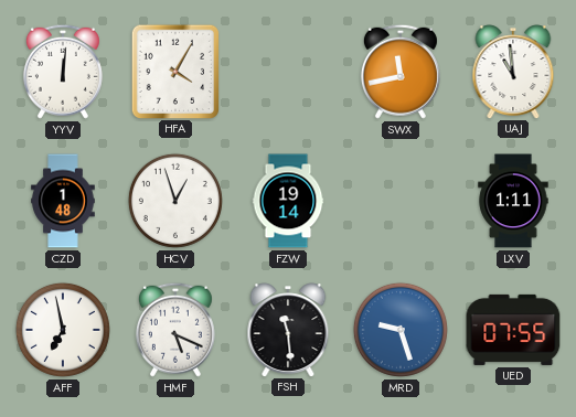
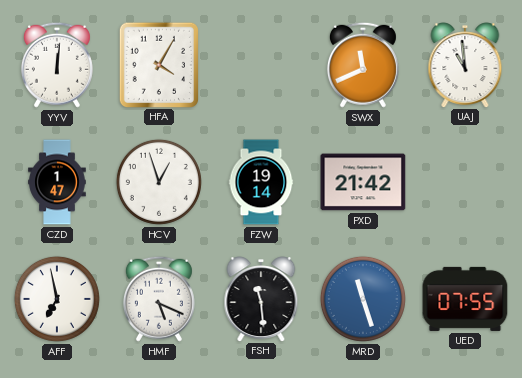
SWX: 11:43 -> 11:41 (363, 65)
CZD: 1:48 -> 1:47 (57, 182)
PXD: none -> 21:42 (363, 182)
LXV: 1:11 -> none (513, 201)
MRD: 9:27 -> 11:27 (363, 299)
